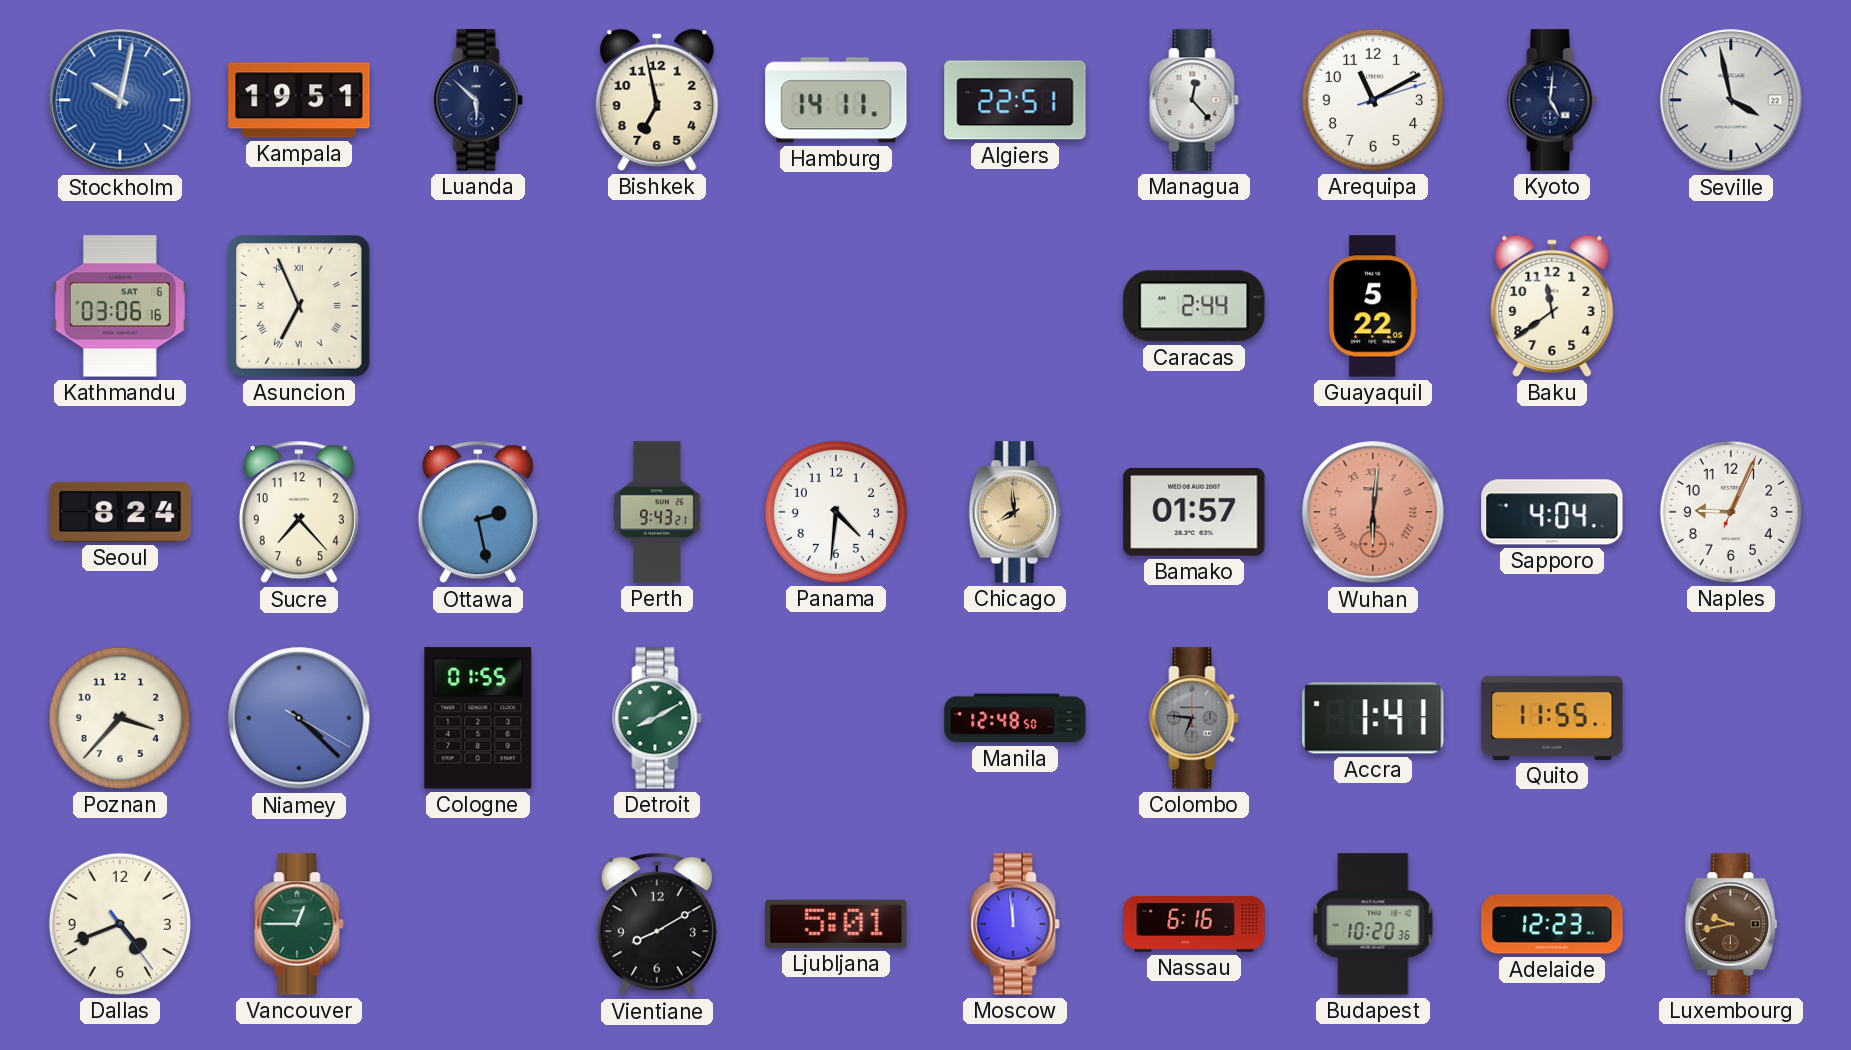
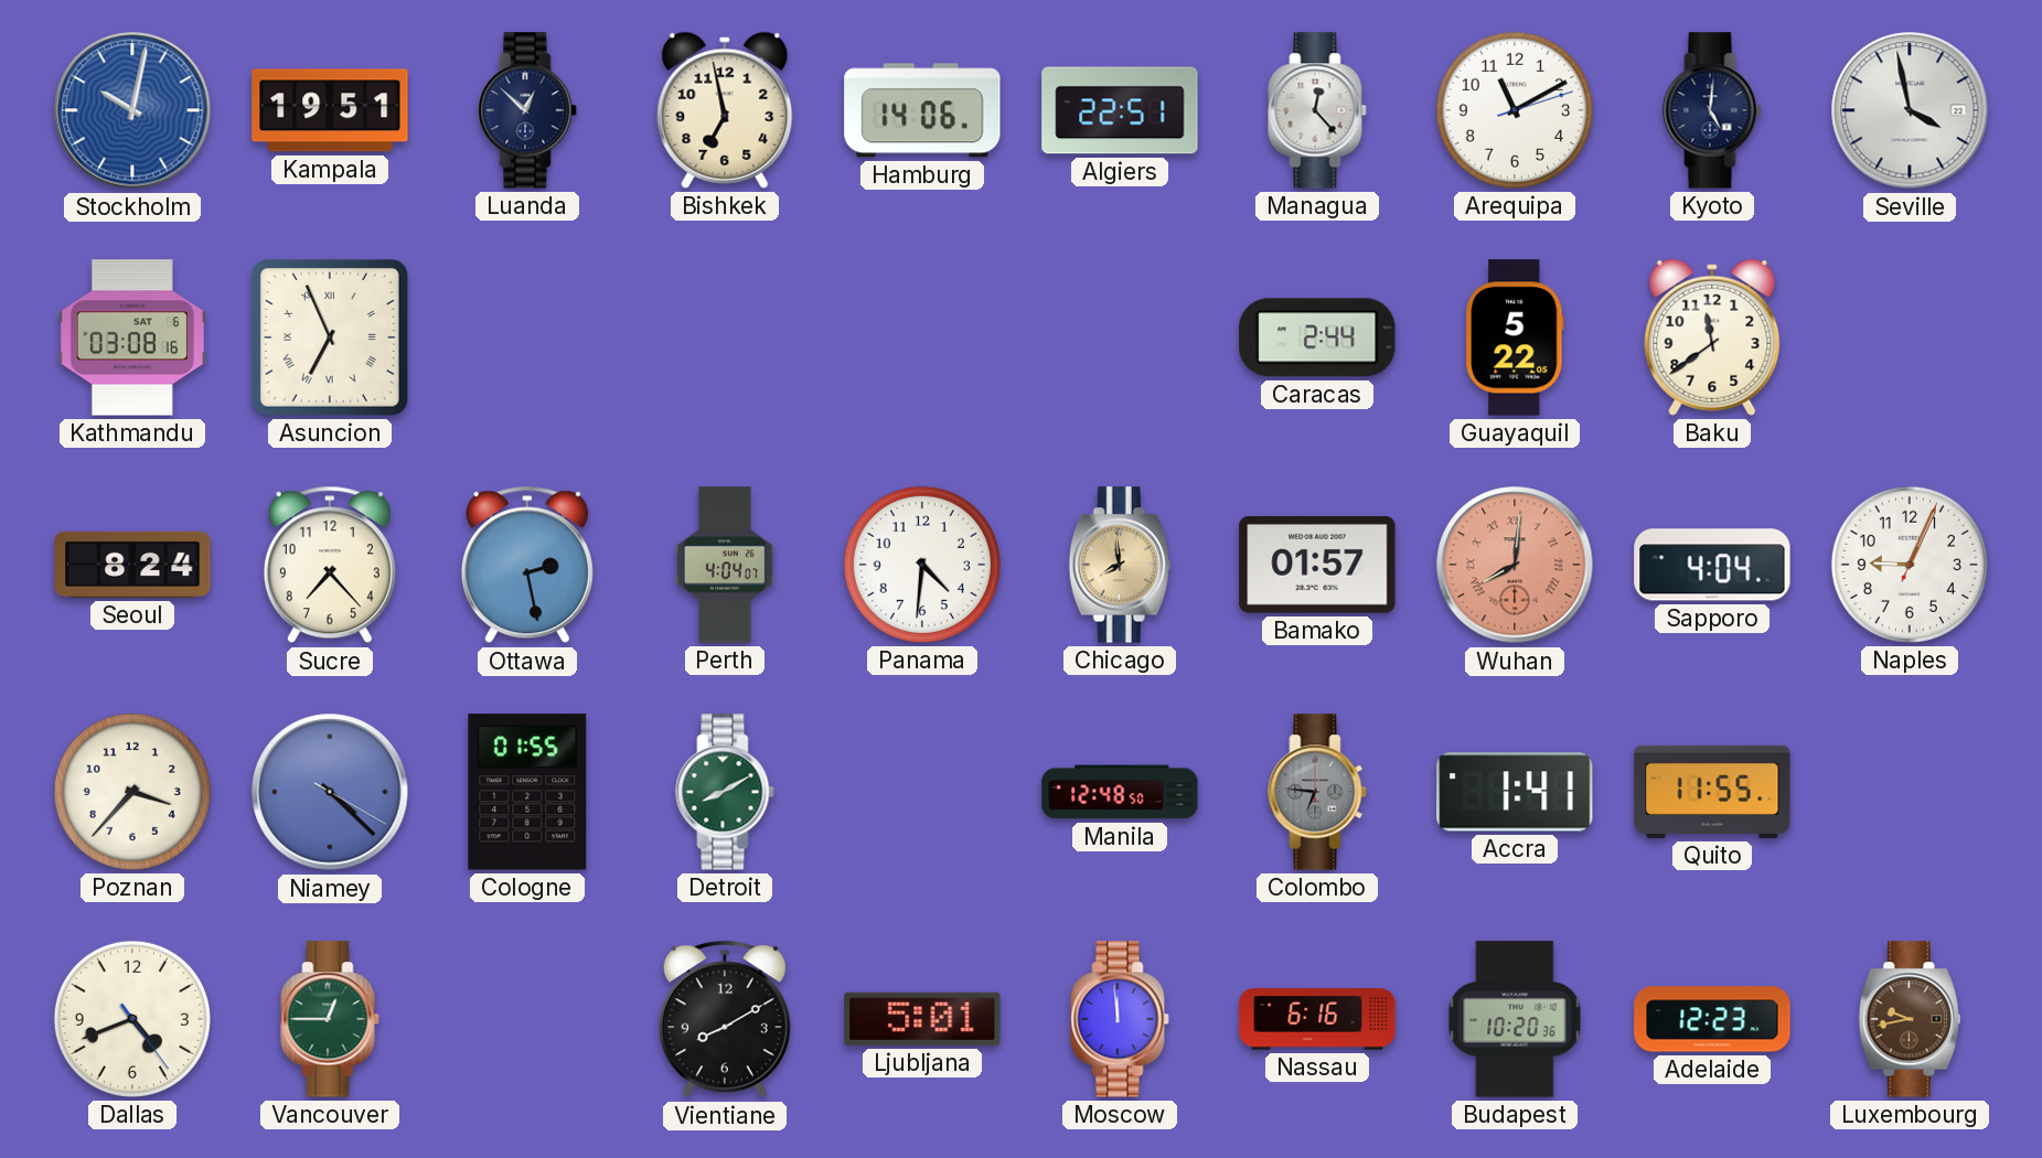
Luanda: 5:52 -> 12:52 (527, 110)
Hamburg: 14:11 -> 14:06 (922, 110)
Kathmandu: 03:06 -> 03:08 (132, 337)
Perth: 9:43 -> 4:04 (725, 565)
Wuhan: 6:01 -> 8:01 (1515, 565)
